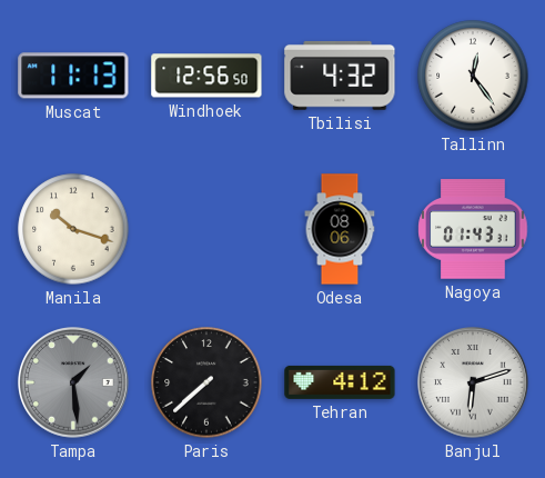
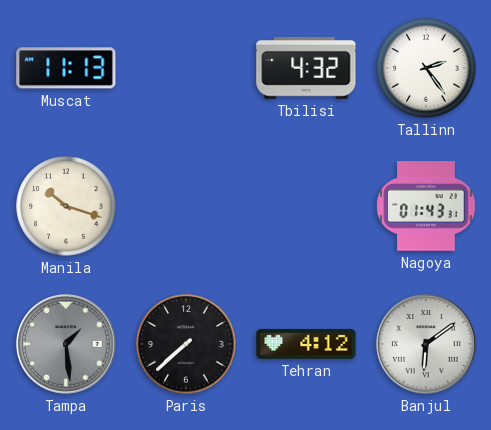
Windhoek: 12:56 -> none (206, 76)
Tallinn: 12:24 -> 2:24 (426, 68)
Odesa: 08:06 -> none (340, 229)
Banjul: 6:12 -> 6:09 (427, 345)
